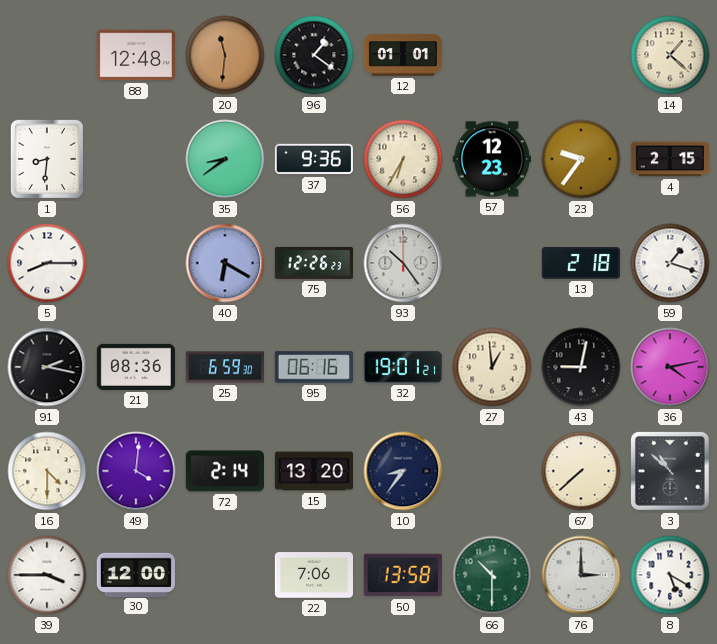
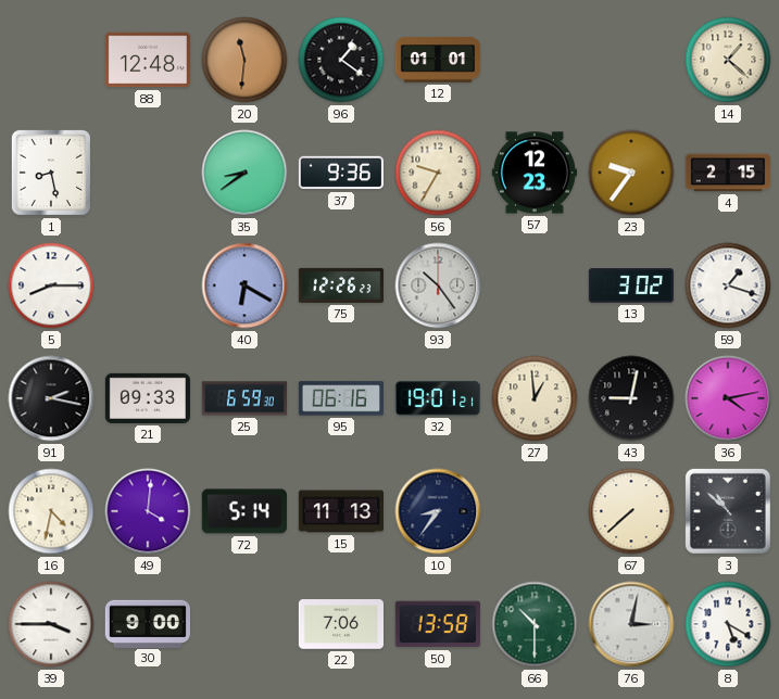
1: 8:31 -> 8:28 (51, 173)
56: 6:35 -> 9:35 (438, 173)
13: 2:18 -> 3:02 (630, 285)
21: 08:36 -> 09:33 (147, 398)
16: 4:30 -> 4:32 (51, 511)
72: 2:14 -> 5:14 (244, 511)
15: 13:20 -> 11:13 (340, 511)
30: 12:00 -> 9:00 (148, 623)
76: 3:00 -> 3:02 (631, 624)
